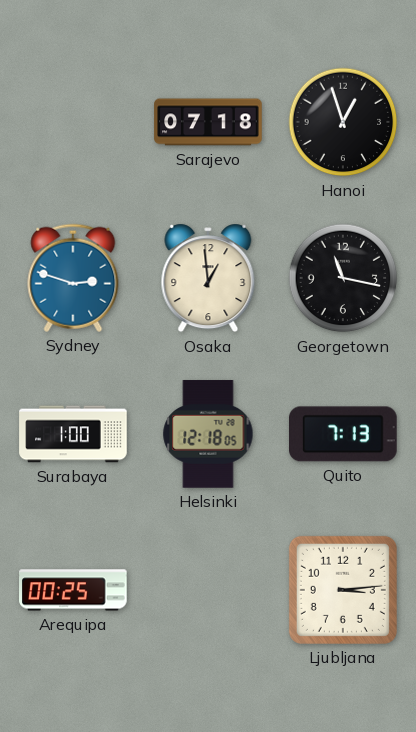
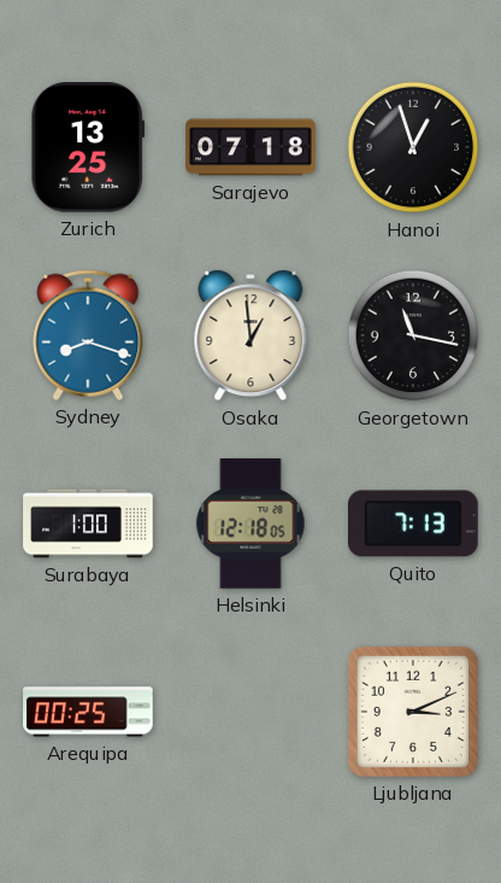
Zurich: none -> 13:25 (88, 147)
Sydney: 2:48 -> 8:18 (88, 335)
Ljubljana: 3:14 -> 3:11 (413, 712)
